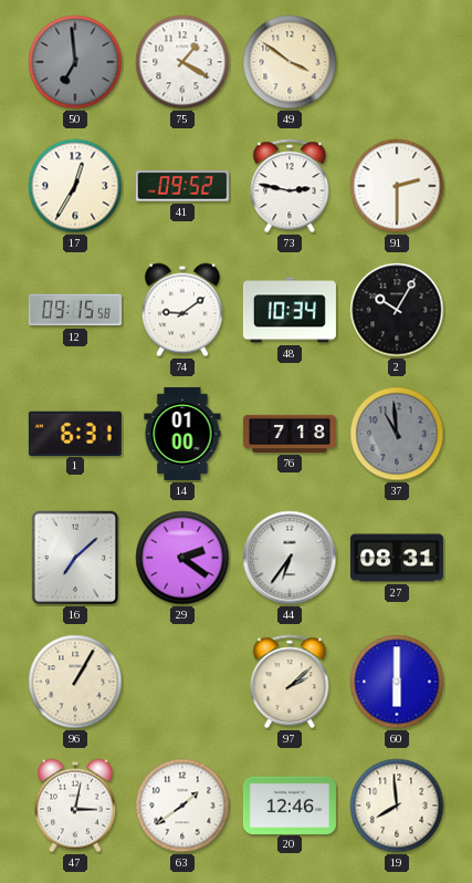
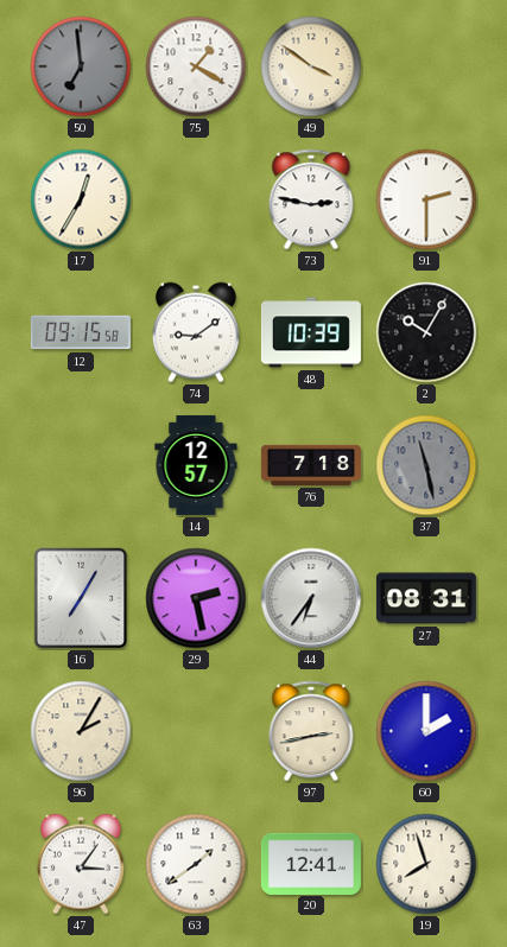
41: 09:52 -> none (182, 186)
48: 10:34 -> 10:39 (311, 332)
1: 6:31 -> none (75, 433)
14: 01:00 -> 12:57 (196, 465)
37: 10:59 -> 11:28 (426, 465)
16: 7:08 -> 7:05 (81, 598)
29: 2:21 -> 2:28 (196, 598)
96: 1:05 -> 2:05 (81, 731)
97: 2:08 -> 2:43 (311, 731)
60: 6:00 -> 2:00 (426, 731)
47: 3:02 -> 3:06 (81, 864)
20: 12:46 -> 12:41 (311, 863)
19: 7:59 -> 7:57 (426, 864)
